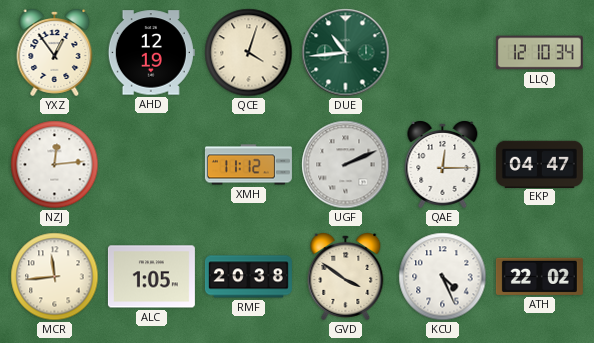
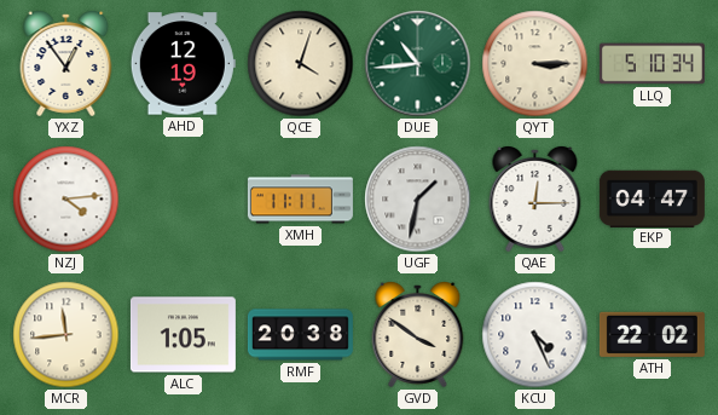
QYT: none -> 3:15 (535, 64)
LLQ: 12:10 -> 5:10 (652, 64)
NZJ: 12:14 -> 4:14 (66, 200)
XMH: 11:12 -> 11:11 (300, 200)
UGF: 2:11 -> 1:32 (418, 200)
